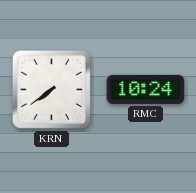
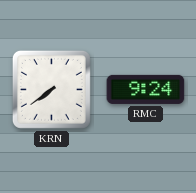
RMC: 10:24 -> 9:24 (146, 89)
